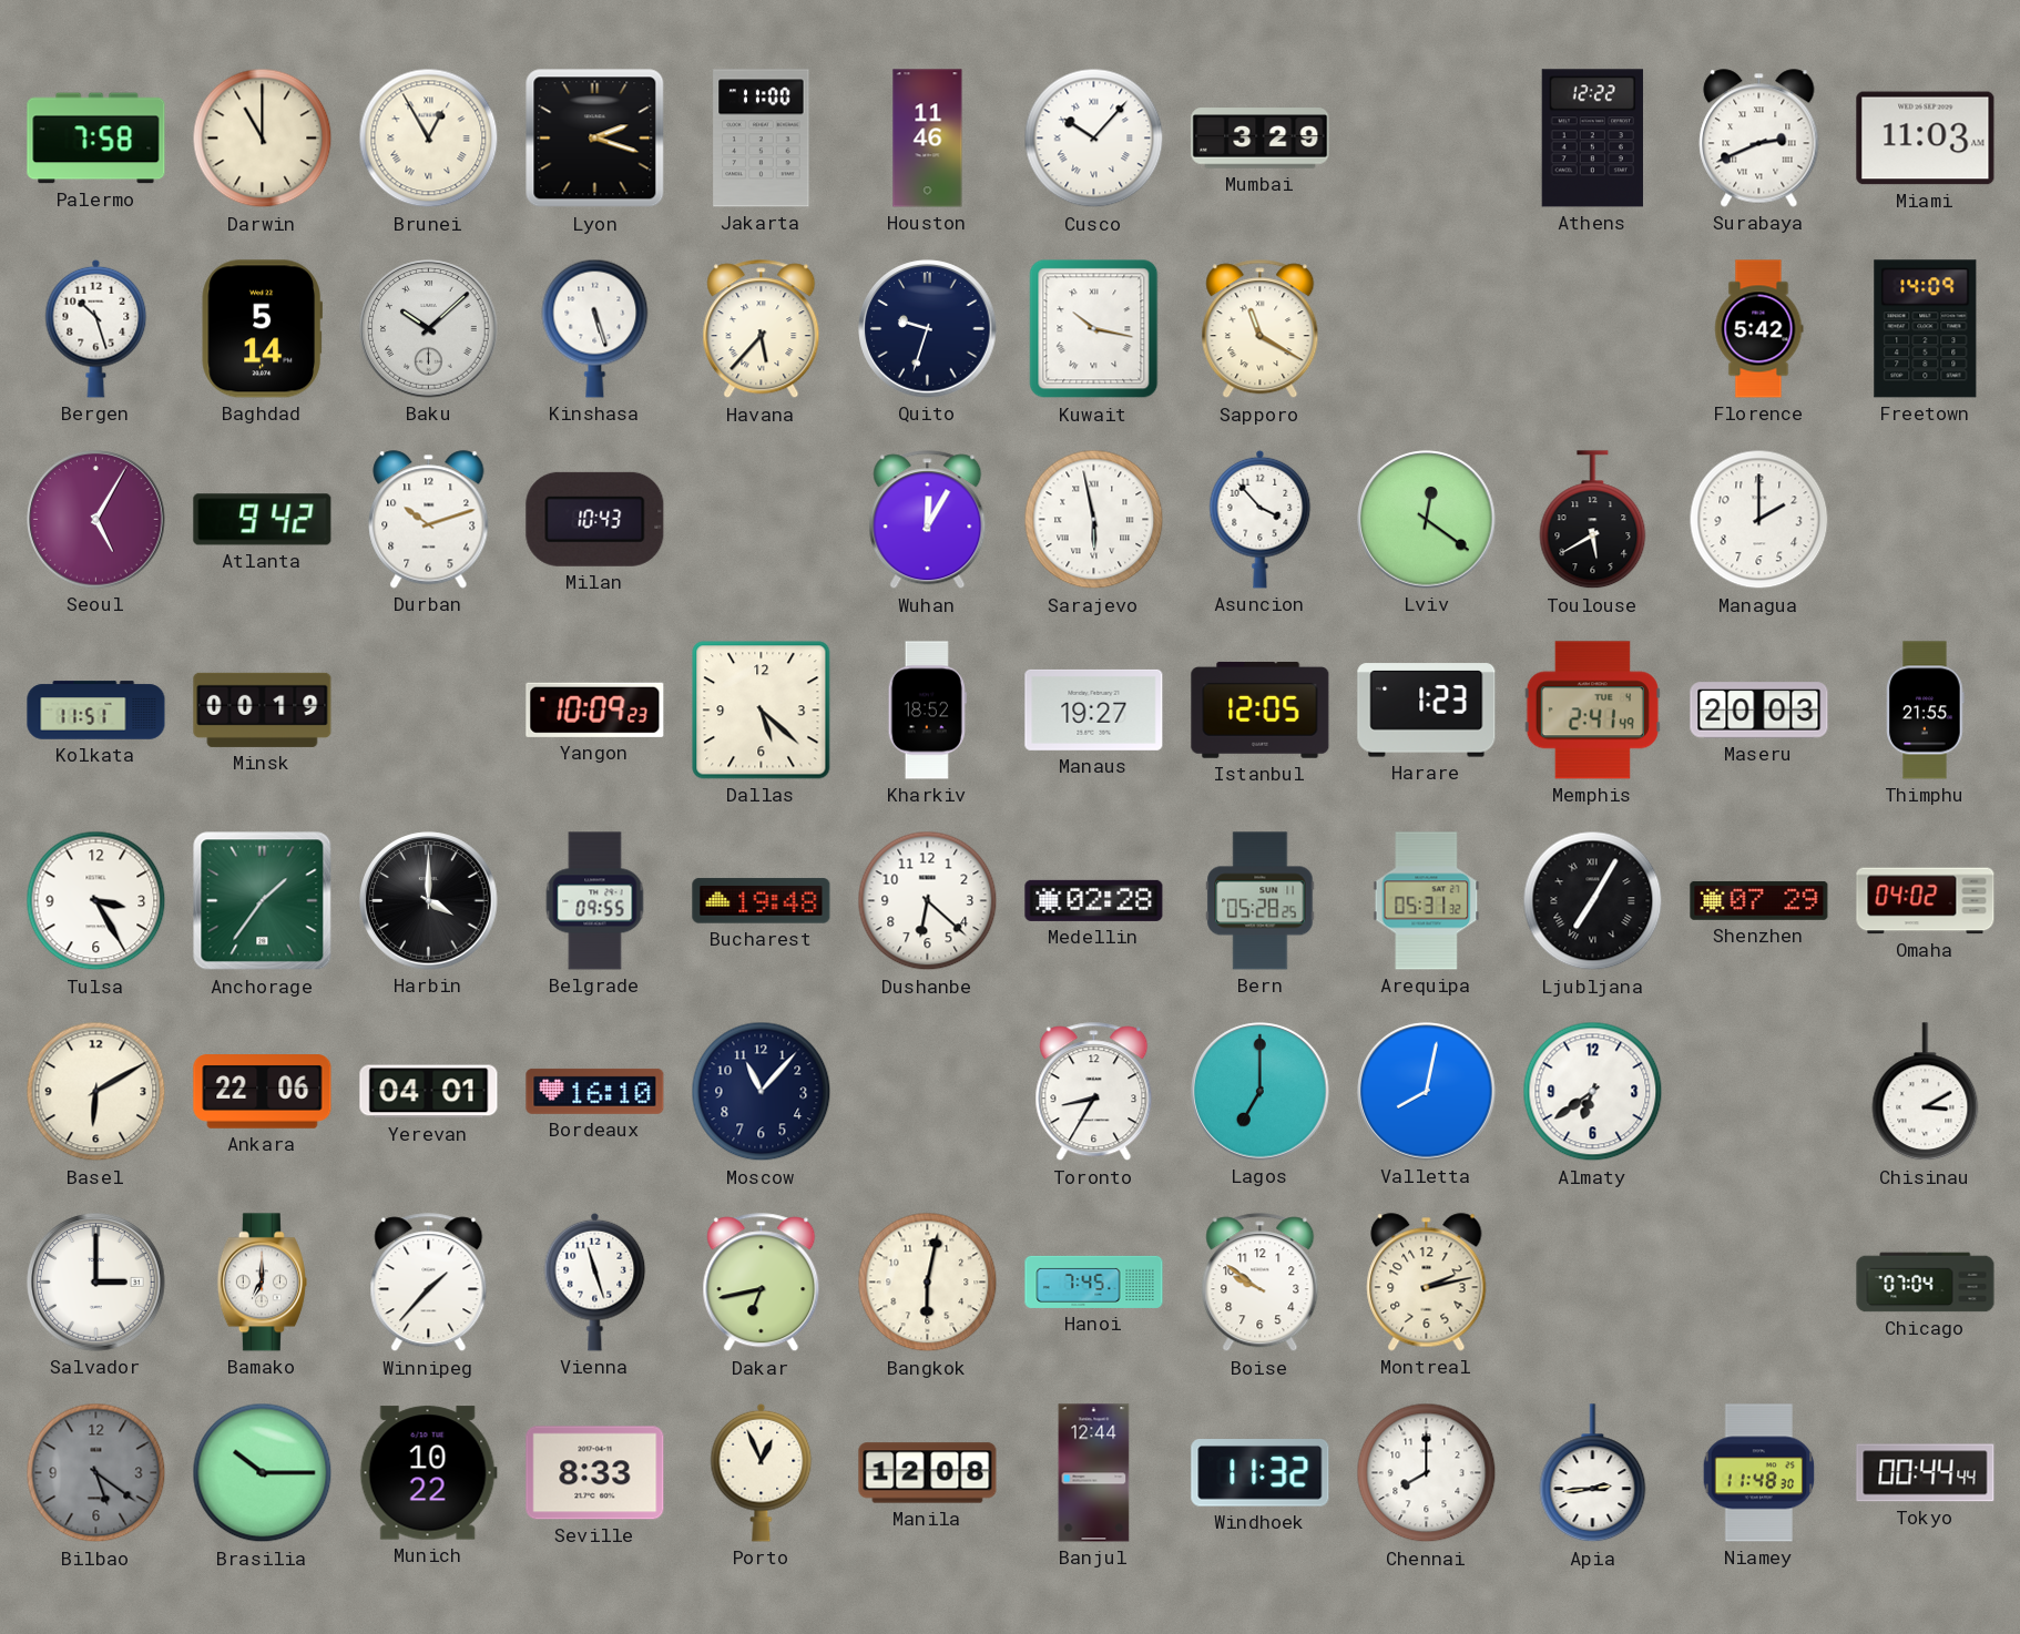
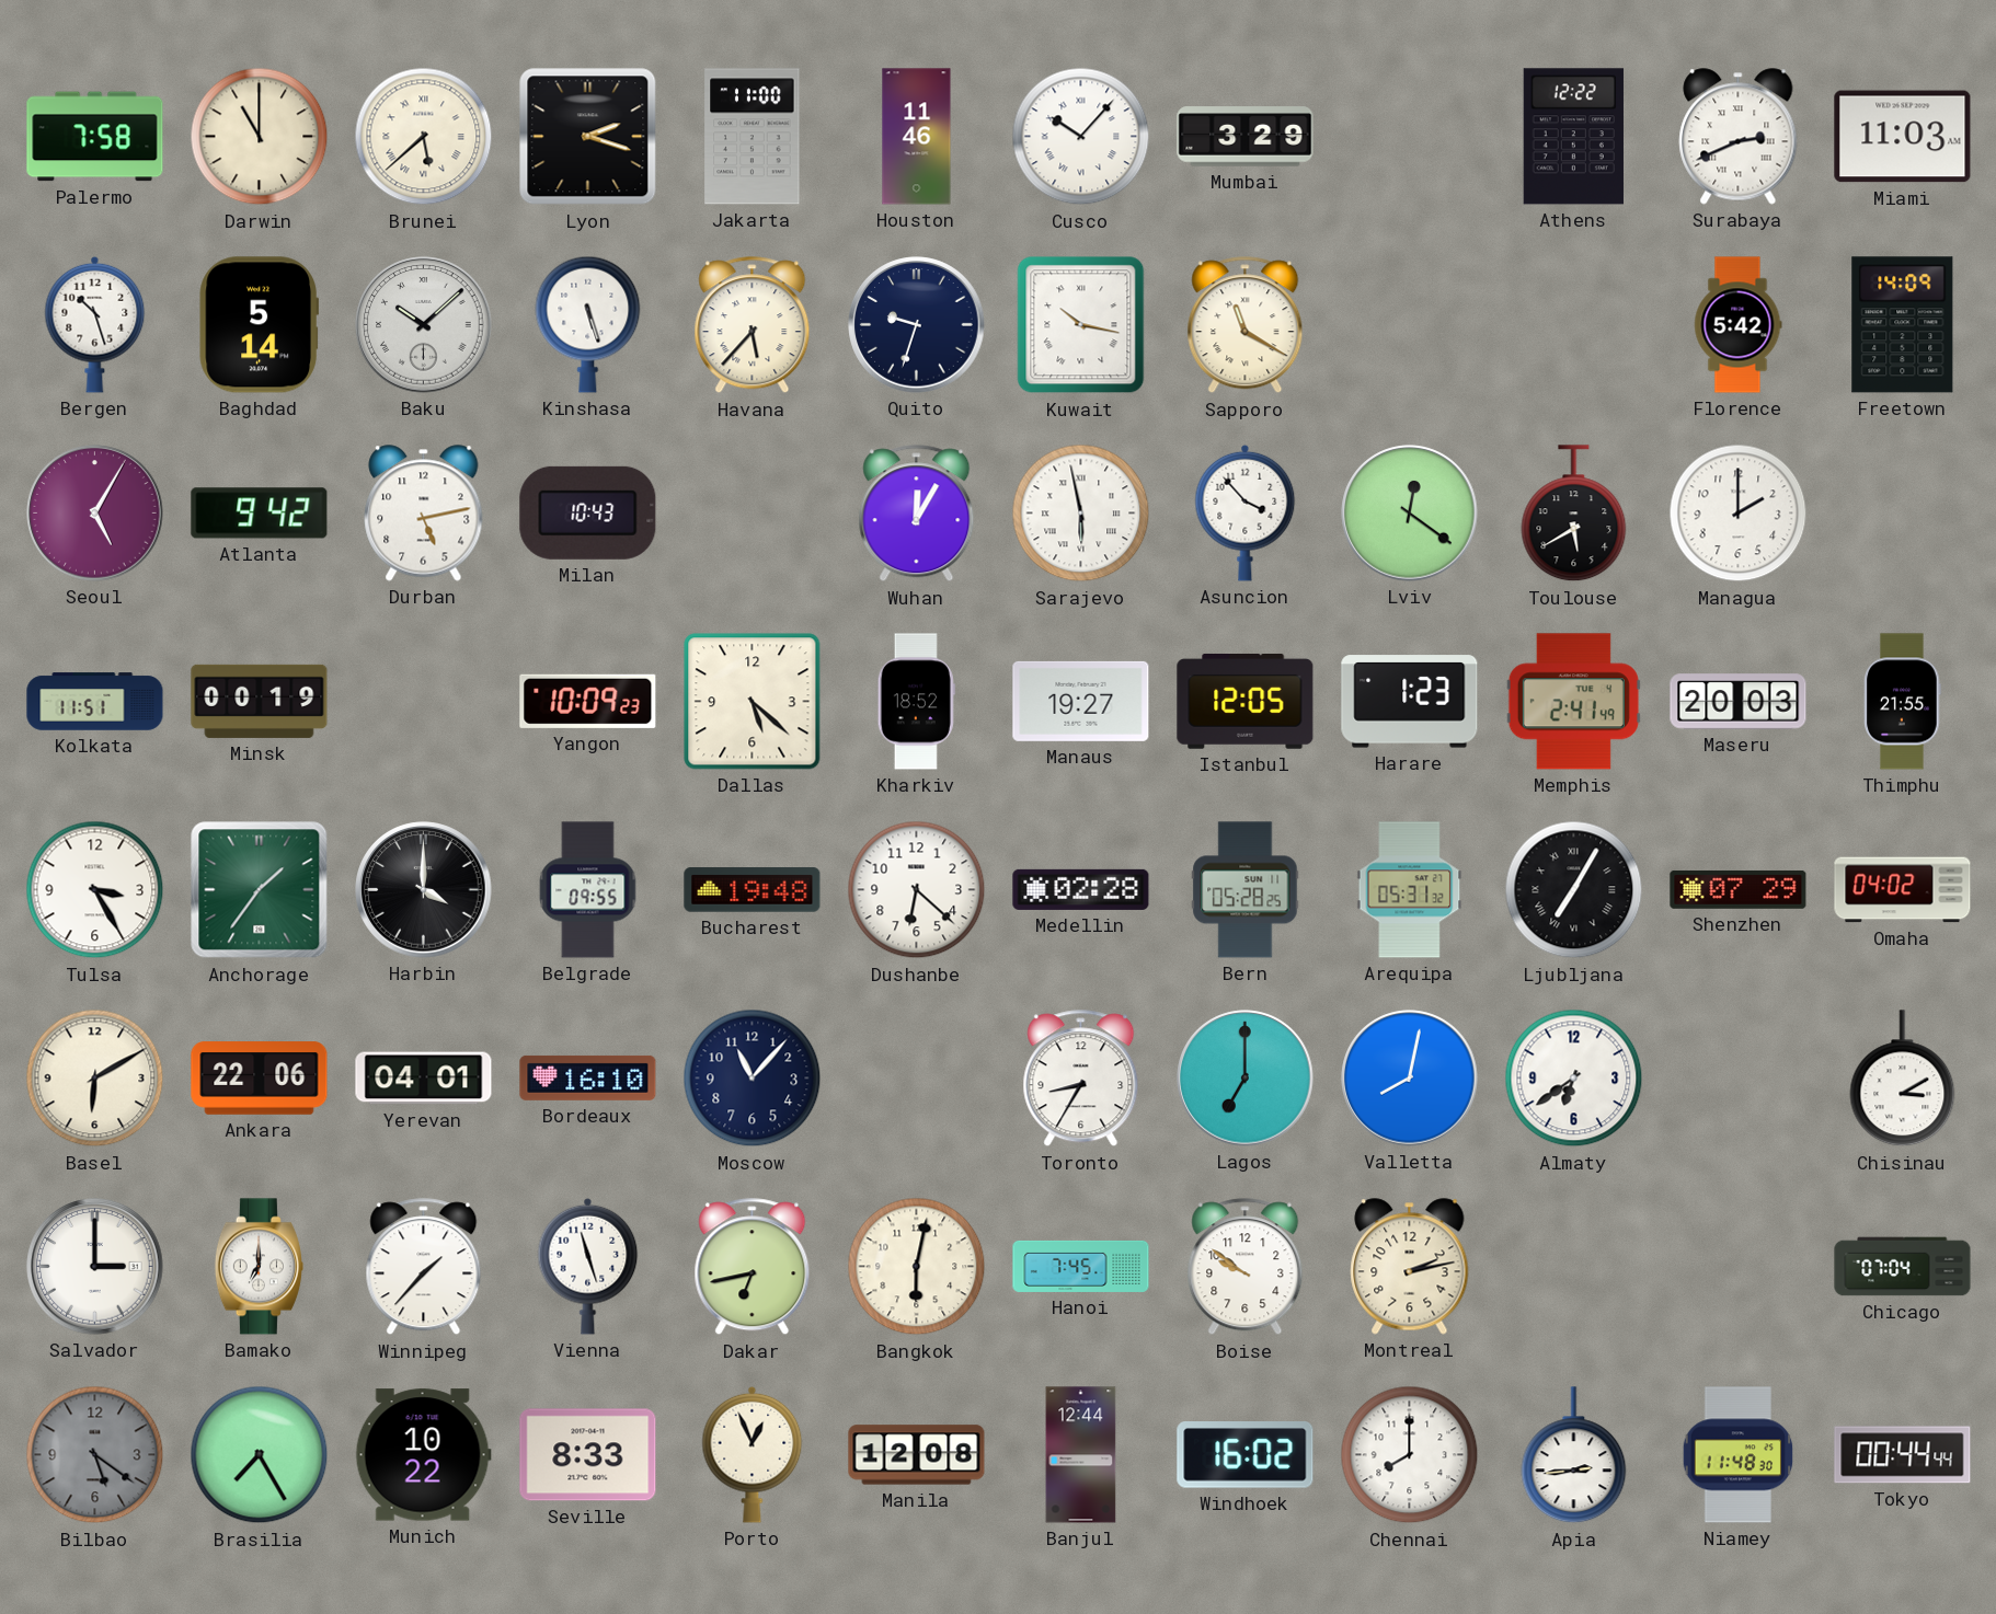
Brunei: 12:55 -> 5:38 (424, 137)
Durban: 10:12 -> 5:13 (424, 514)
Brasilia: 10:15 -> 7:25 (260, 1455)
Windhoek: 11:32 -> 16:02 (1246, 1455)
